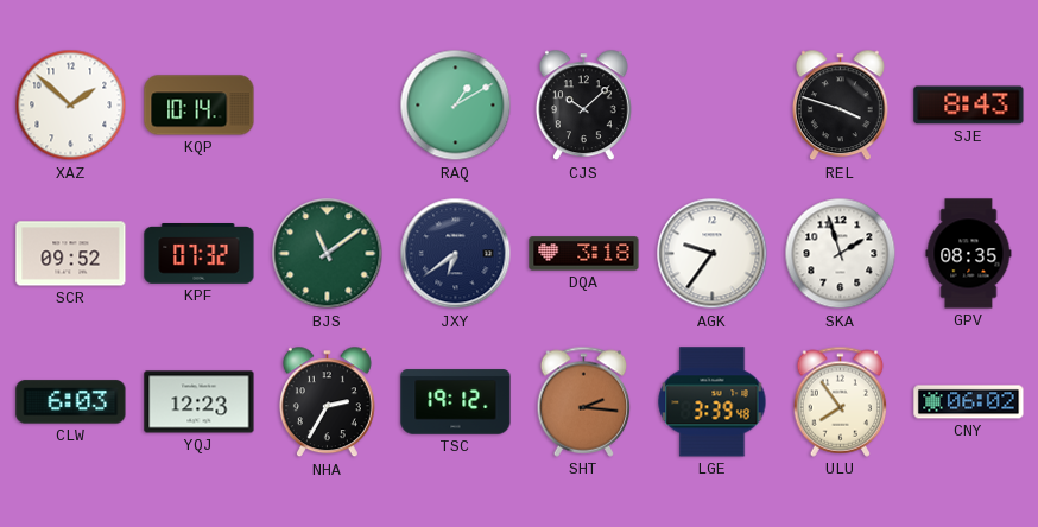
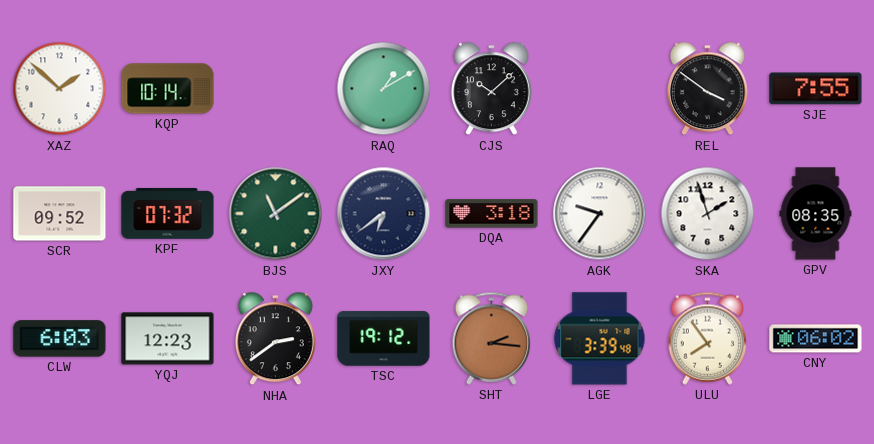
REL: 3:48 -> 3:51 (707, 89)
SJE: 8:43 -> 7:55 (816, 89)
NHA: 2:35 -> 2:39 (275, 339)
